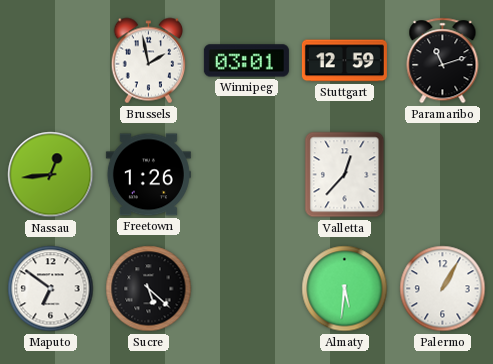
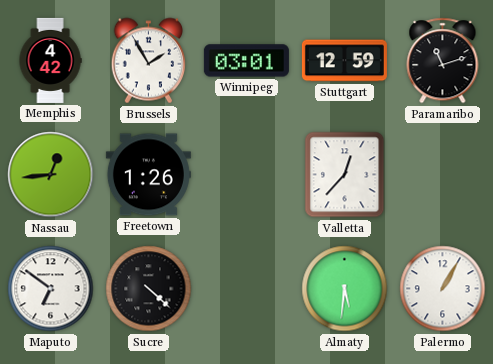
Memphis: none -> 4:42 (50, 60)
Brussels: 1:58 -> 1:55 (148, 61)
Sucre: 5:22 -> 4:22 (149, 289)
